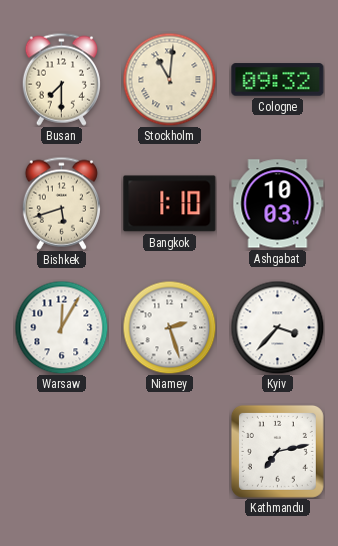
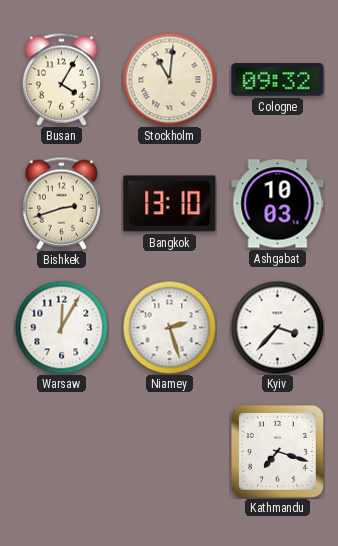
Busan: 7:30 -> 4:05 (61, 79)
Bishkek: 5:42 -> 2:42 (61, 203)
Bangkok: 1:10 -> 13:10 (170, 204)
Kathmandu: 7:13 -> 7:18 (277, 451)
